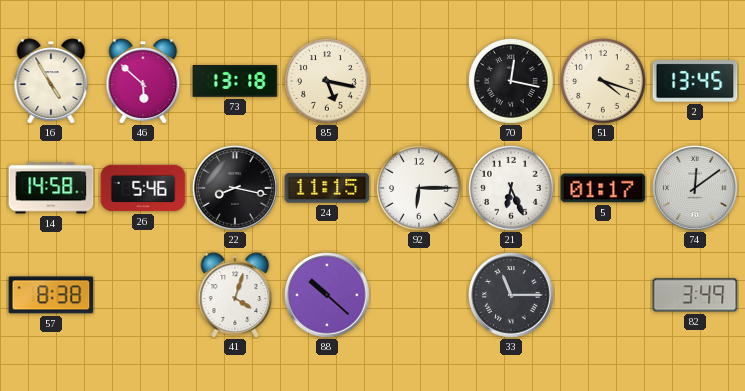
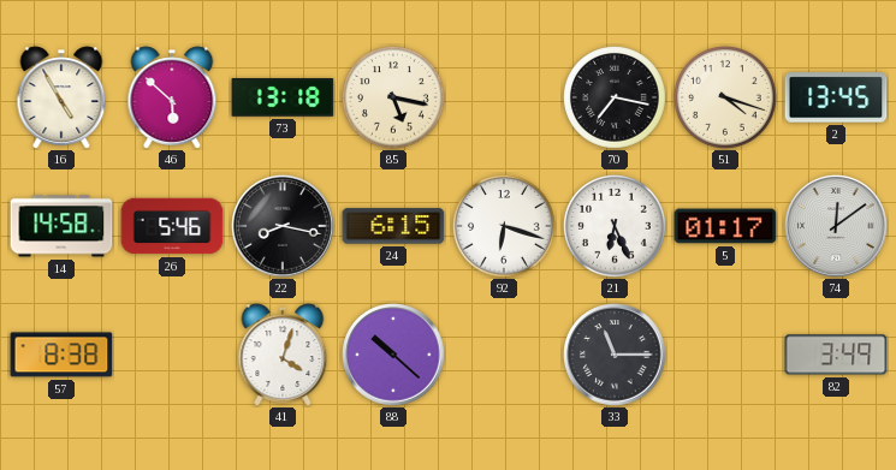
70: 12:17 -> 7:17 (616, 99)
24: 11:15 -> 6:15 (393, 226)
92: 6:15 -> 6:18 (505, 227)
